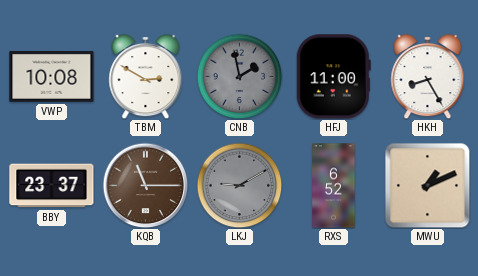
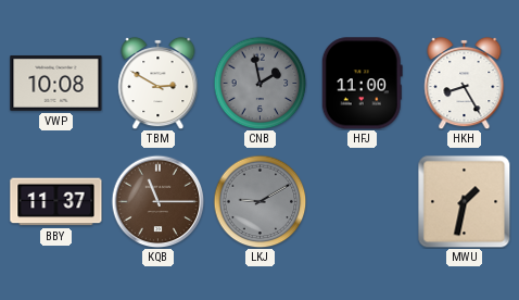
BBY: 23:37 -> 11:37 (56, 202)
RXS: 6:52 -> none (334, 186)
MWU: 1:11 -> 1:32 (464, 201)
